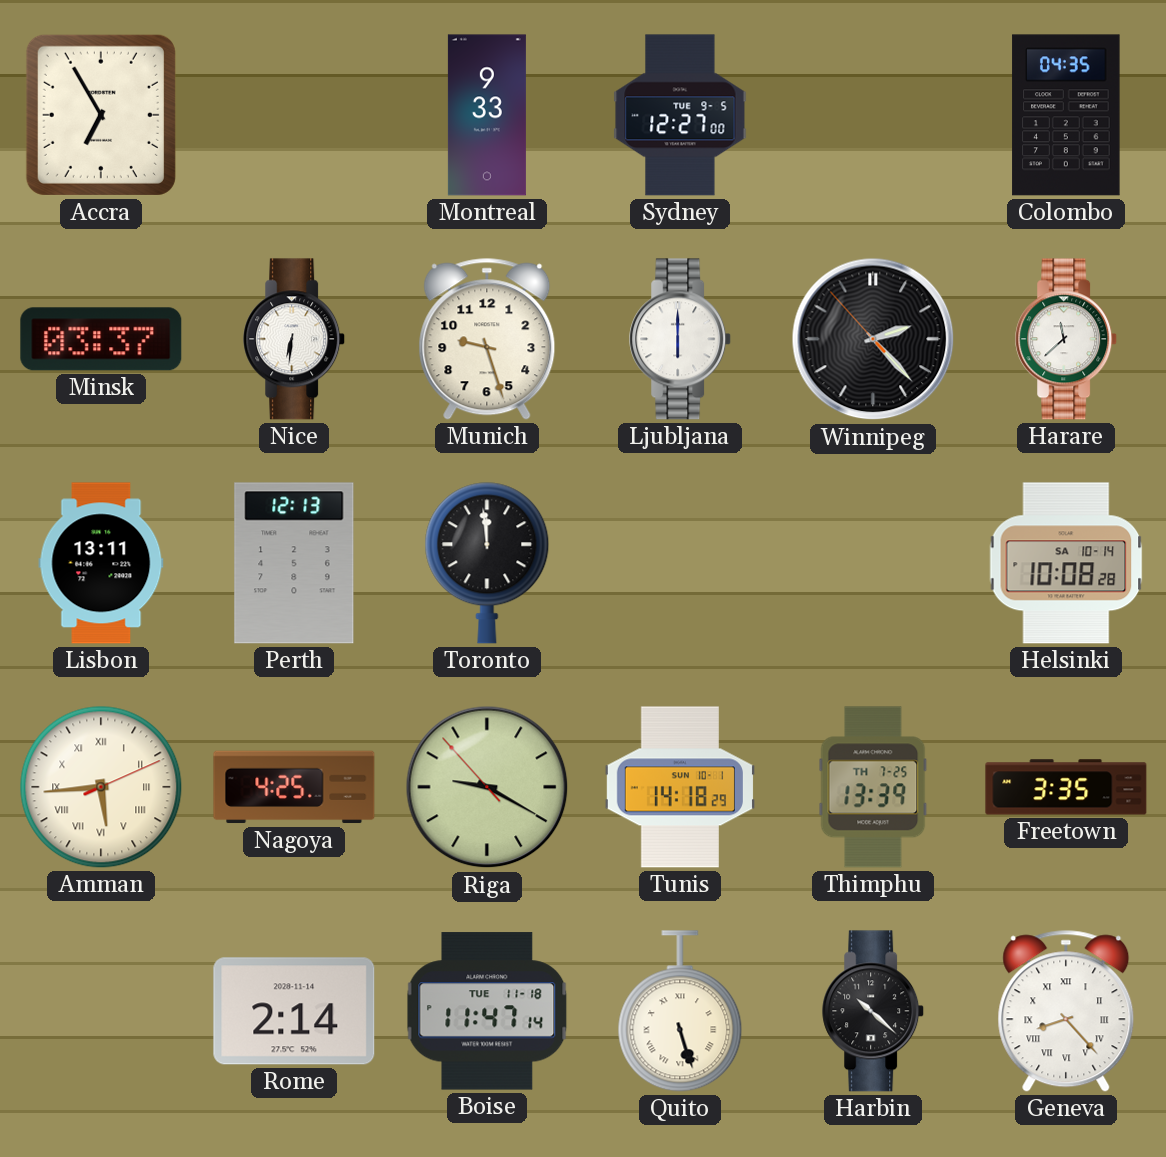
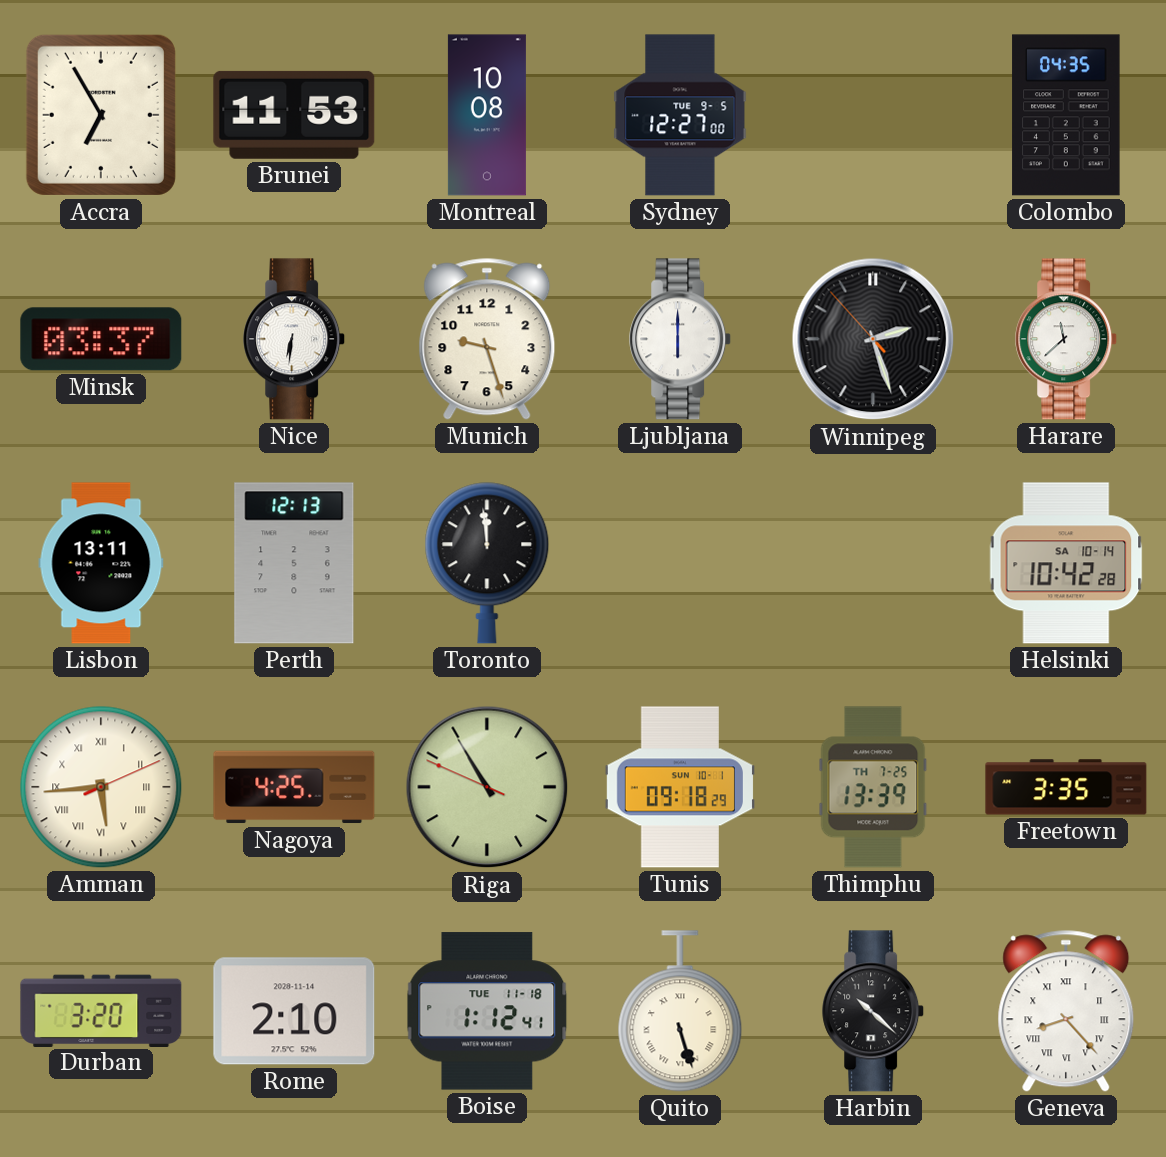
Brunei: none -> 11:53 (294, 115)
Montreal: 9:33 -> 10:08 (487, 115)
Winnipeg: 2:22 -> 2:26 (873, 339)
Helsinki: 10:08 -> 10:42 (1066, 563)
Riga: 9:19 -> 10:54 (487, 787)
Tunis: 14:18 -> 09:18 (680, 787)
Durban: none -> 3:20 (101, 1010)
Rome: 2:14 -> 2:10 (294, 1011)
Boise: 11:47 -> 1:12 (487, 1011)
